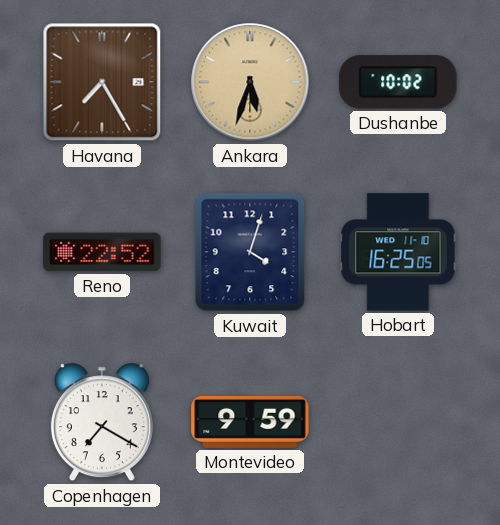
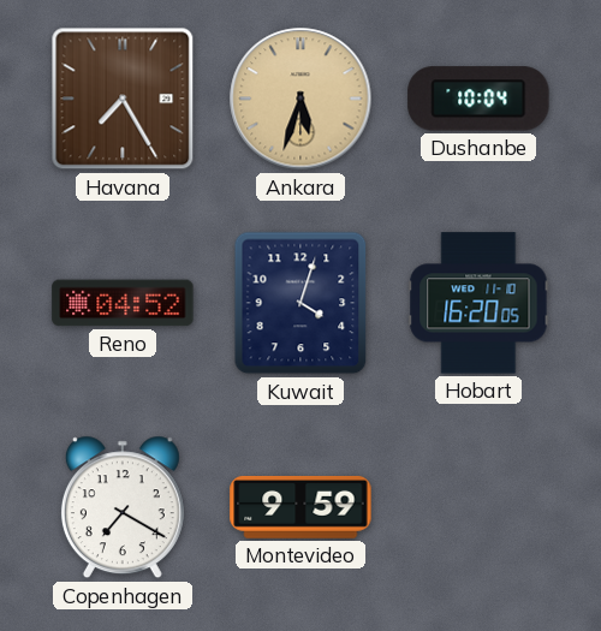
Dushanbe: 10:02 -> 10:04 (478, 99)
Reno: 22:52 -> 04:52 (123, 303)
Hobart: 16:25 -> 16:20 (478, 303)
